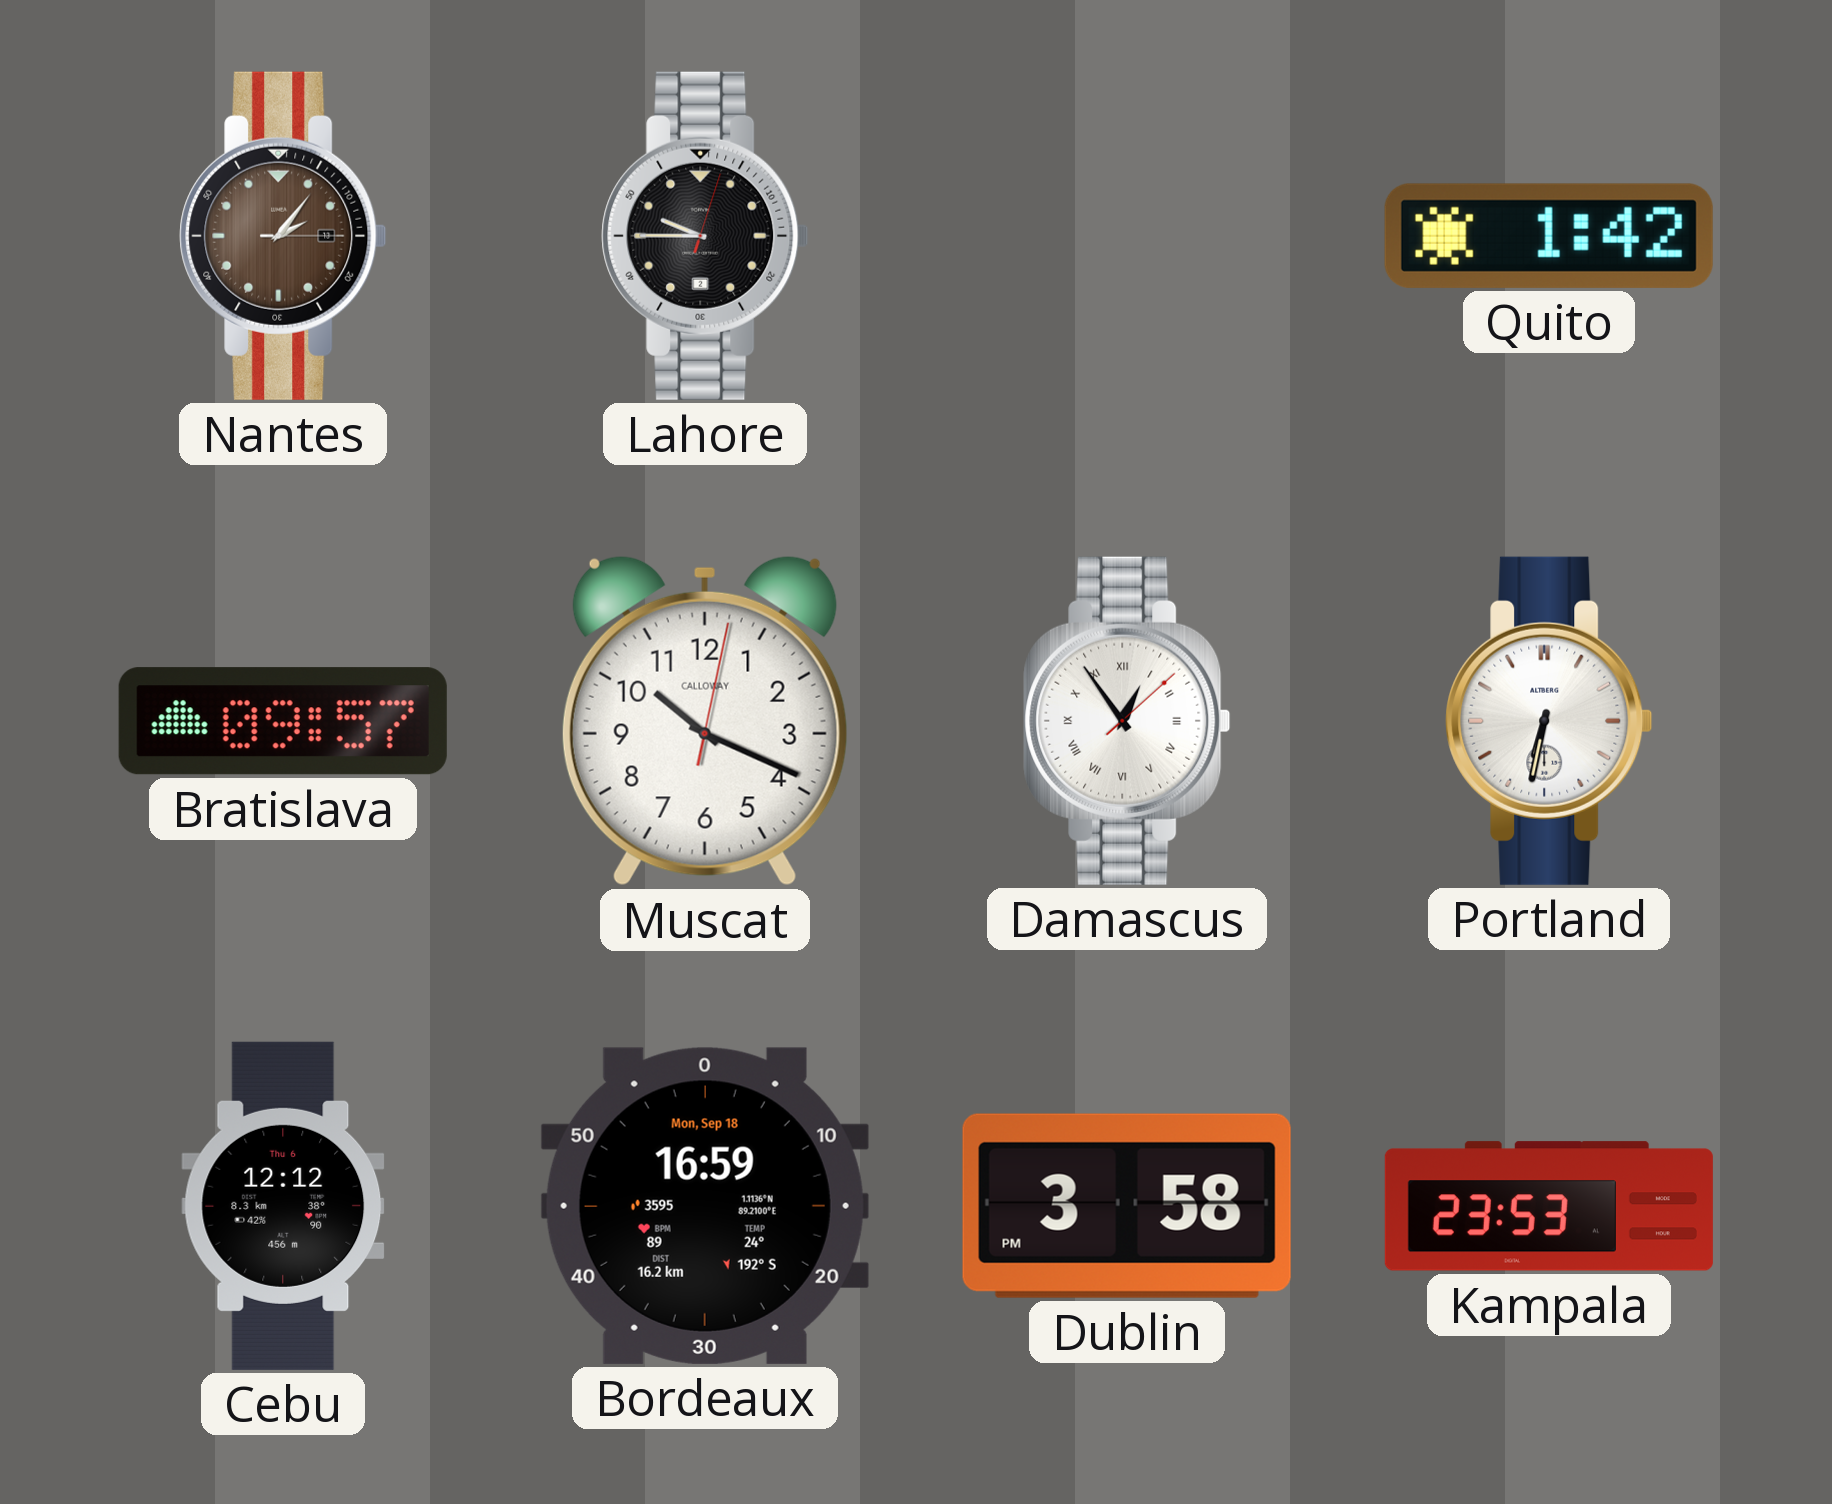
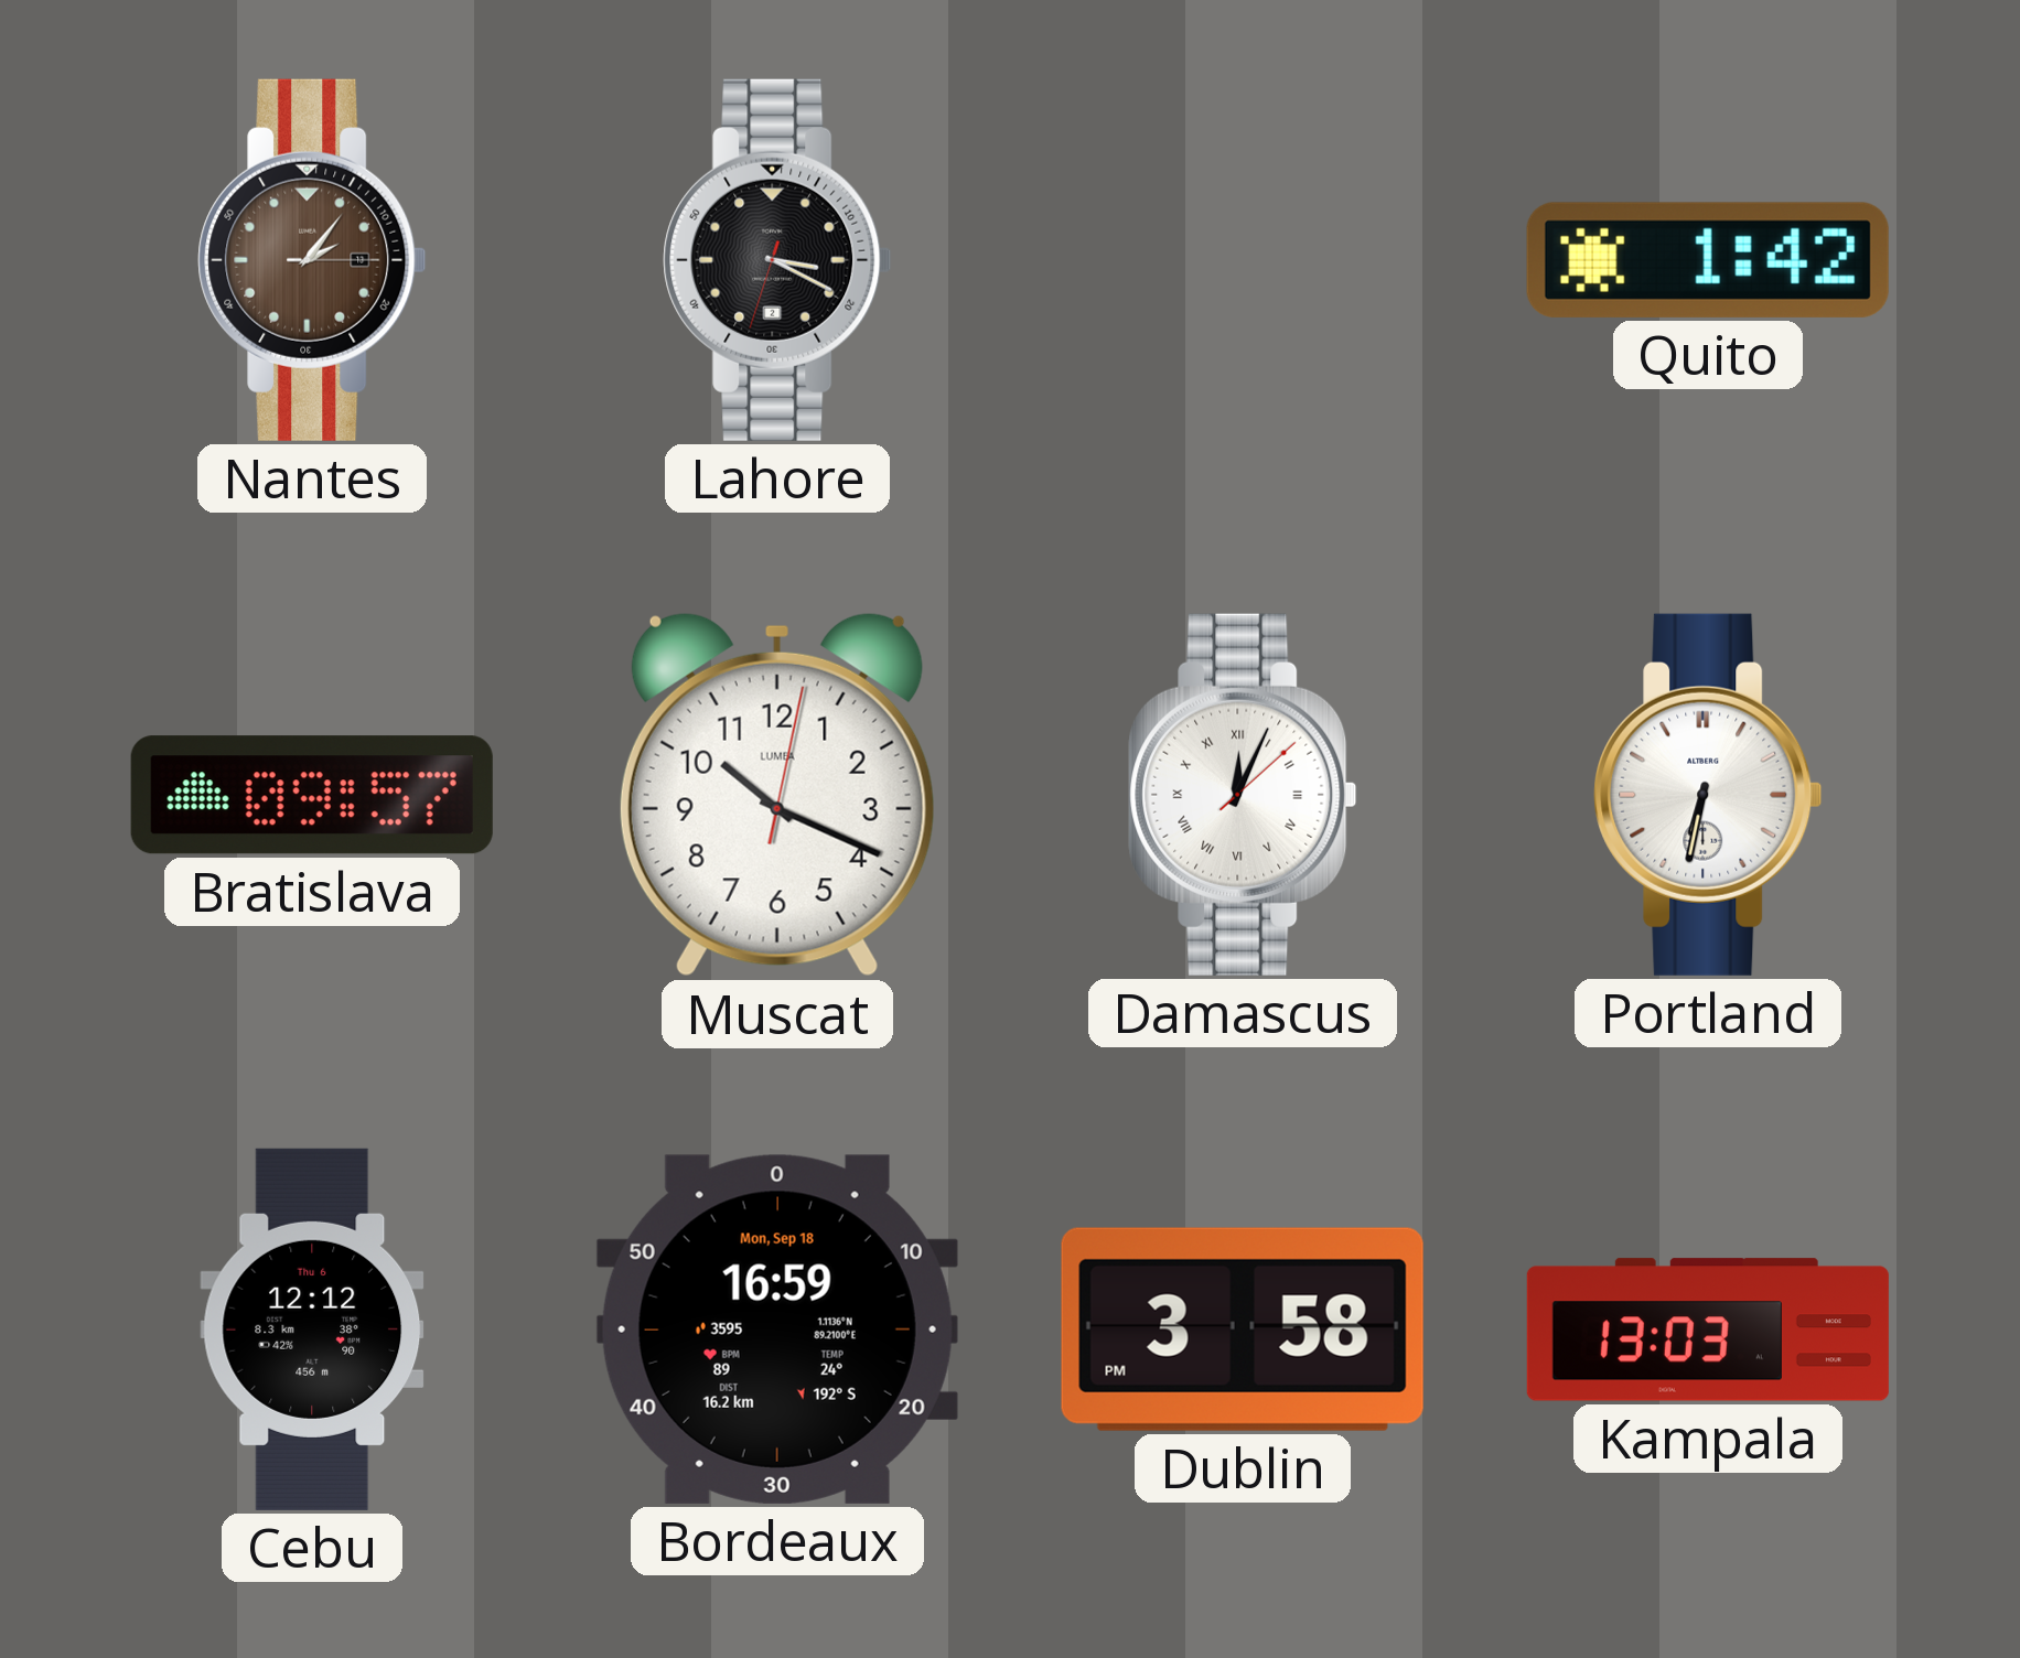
Lahore: 9:45 -> 3:19 (777, 260)
Muscat brand: CALLOWAY -> LUMEA (777, 795)
Damascus: 12:54 -> 12:04 (1243, 795)
Kampala: 23:53 -> 13:03 (1708, 1329)
